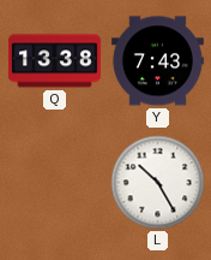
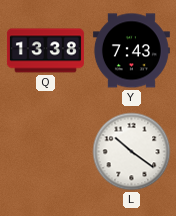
L: 10:25 -> 10:21 (132, 152)
